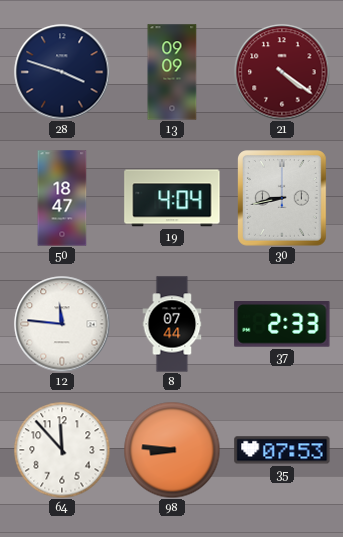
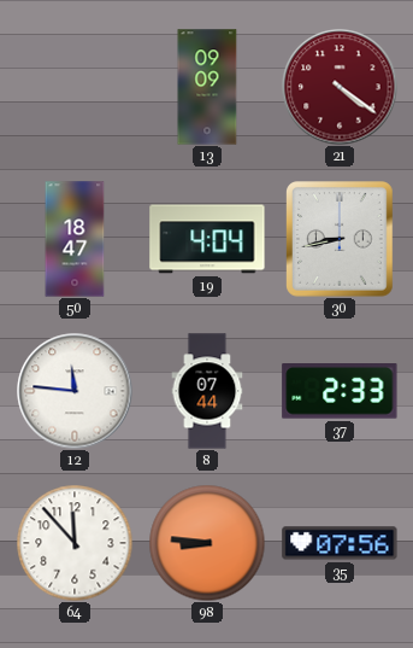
28: 3:48 -> none (62, 72)
35: 07:53 -> 07:56 (340, 543)
